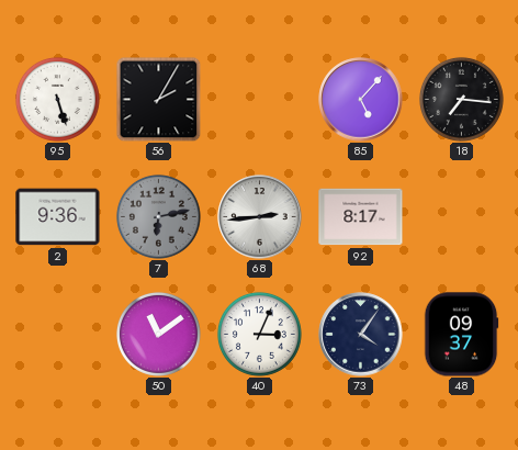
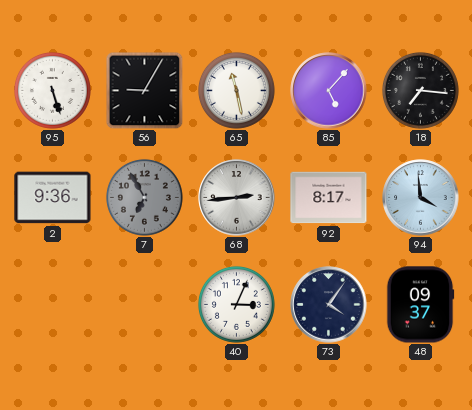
56: 2:05 -> 9:05 (144, 90)
65: none -> 11:28 (236, 90)
7: 6:13 -> 6:55 (144, 197)
94: none -> 3:59 (421, 198)
50: 11:09 -> none (158, 334)
